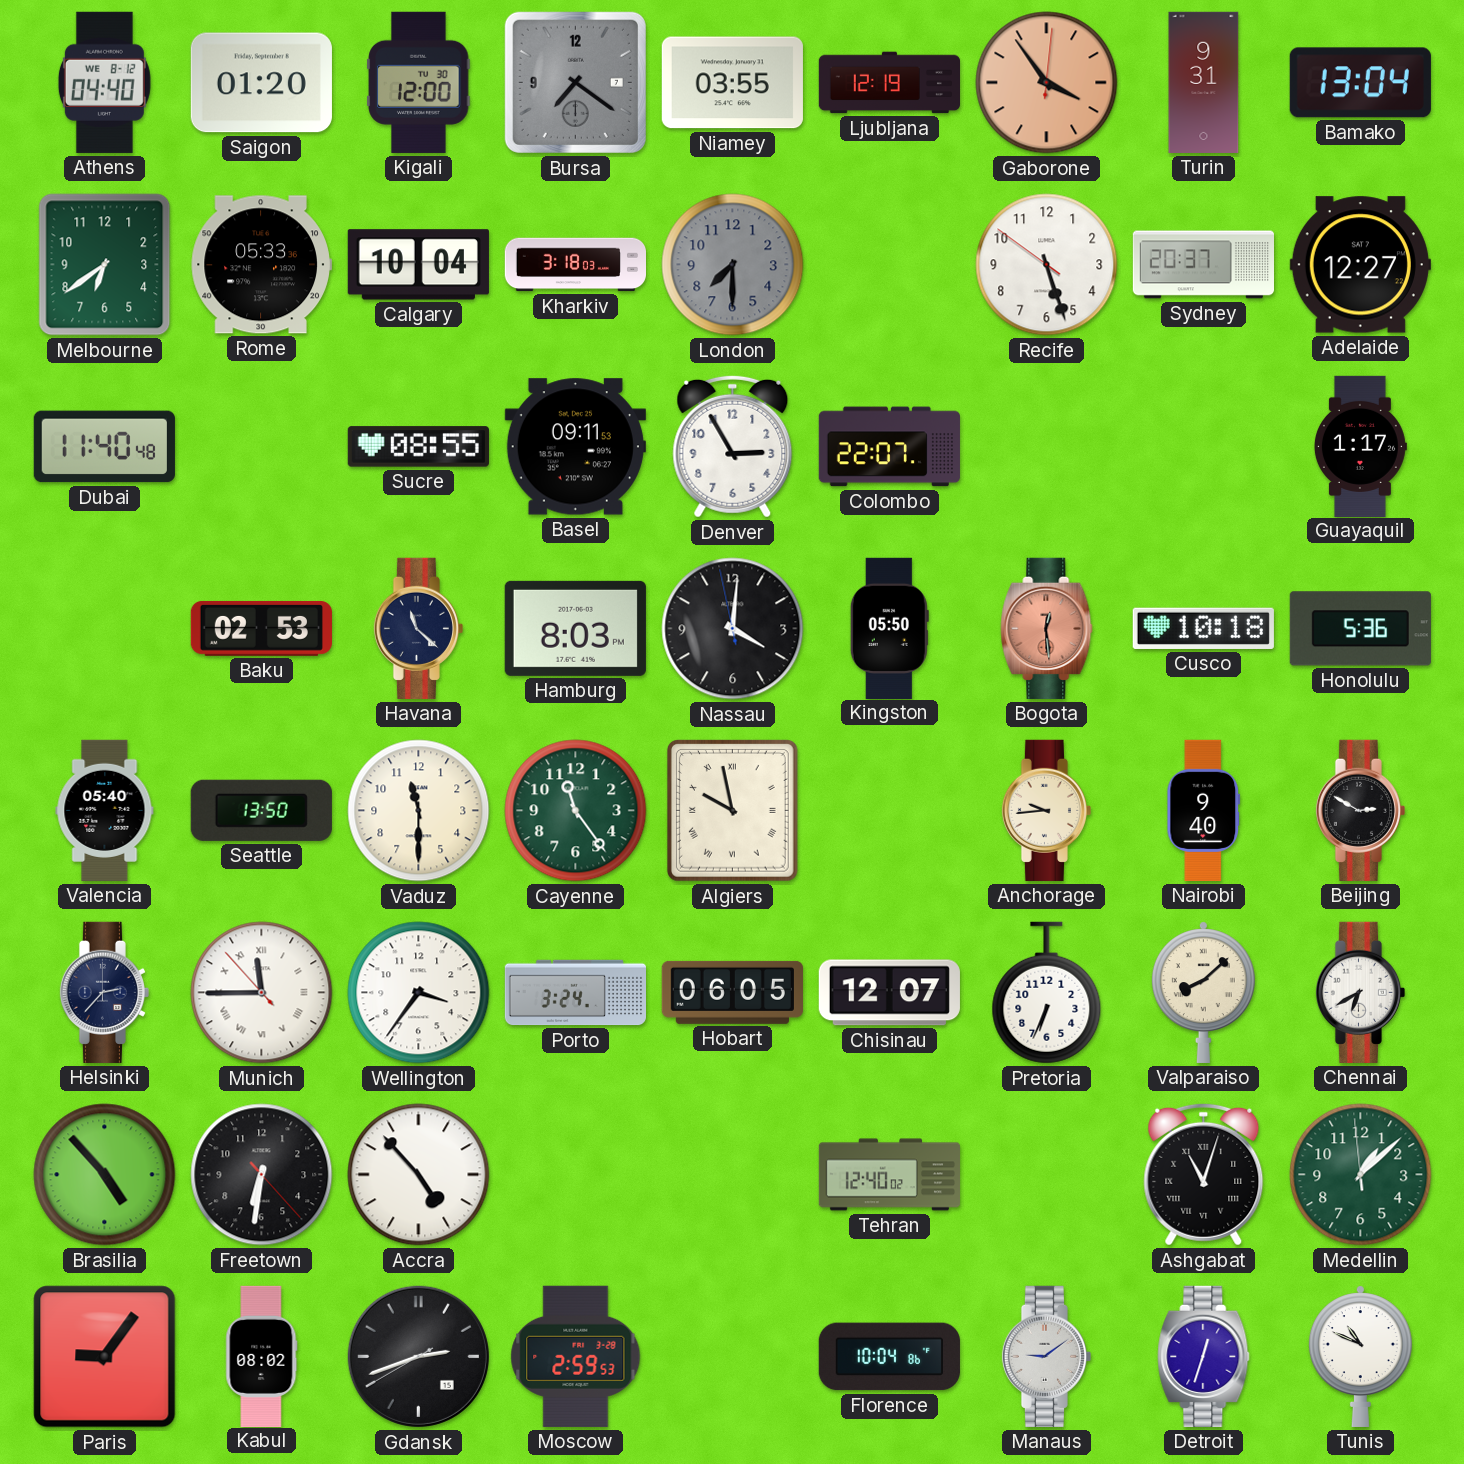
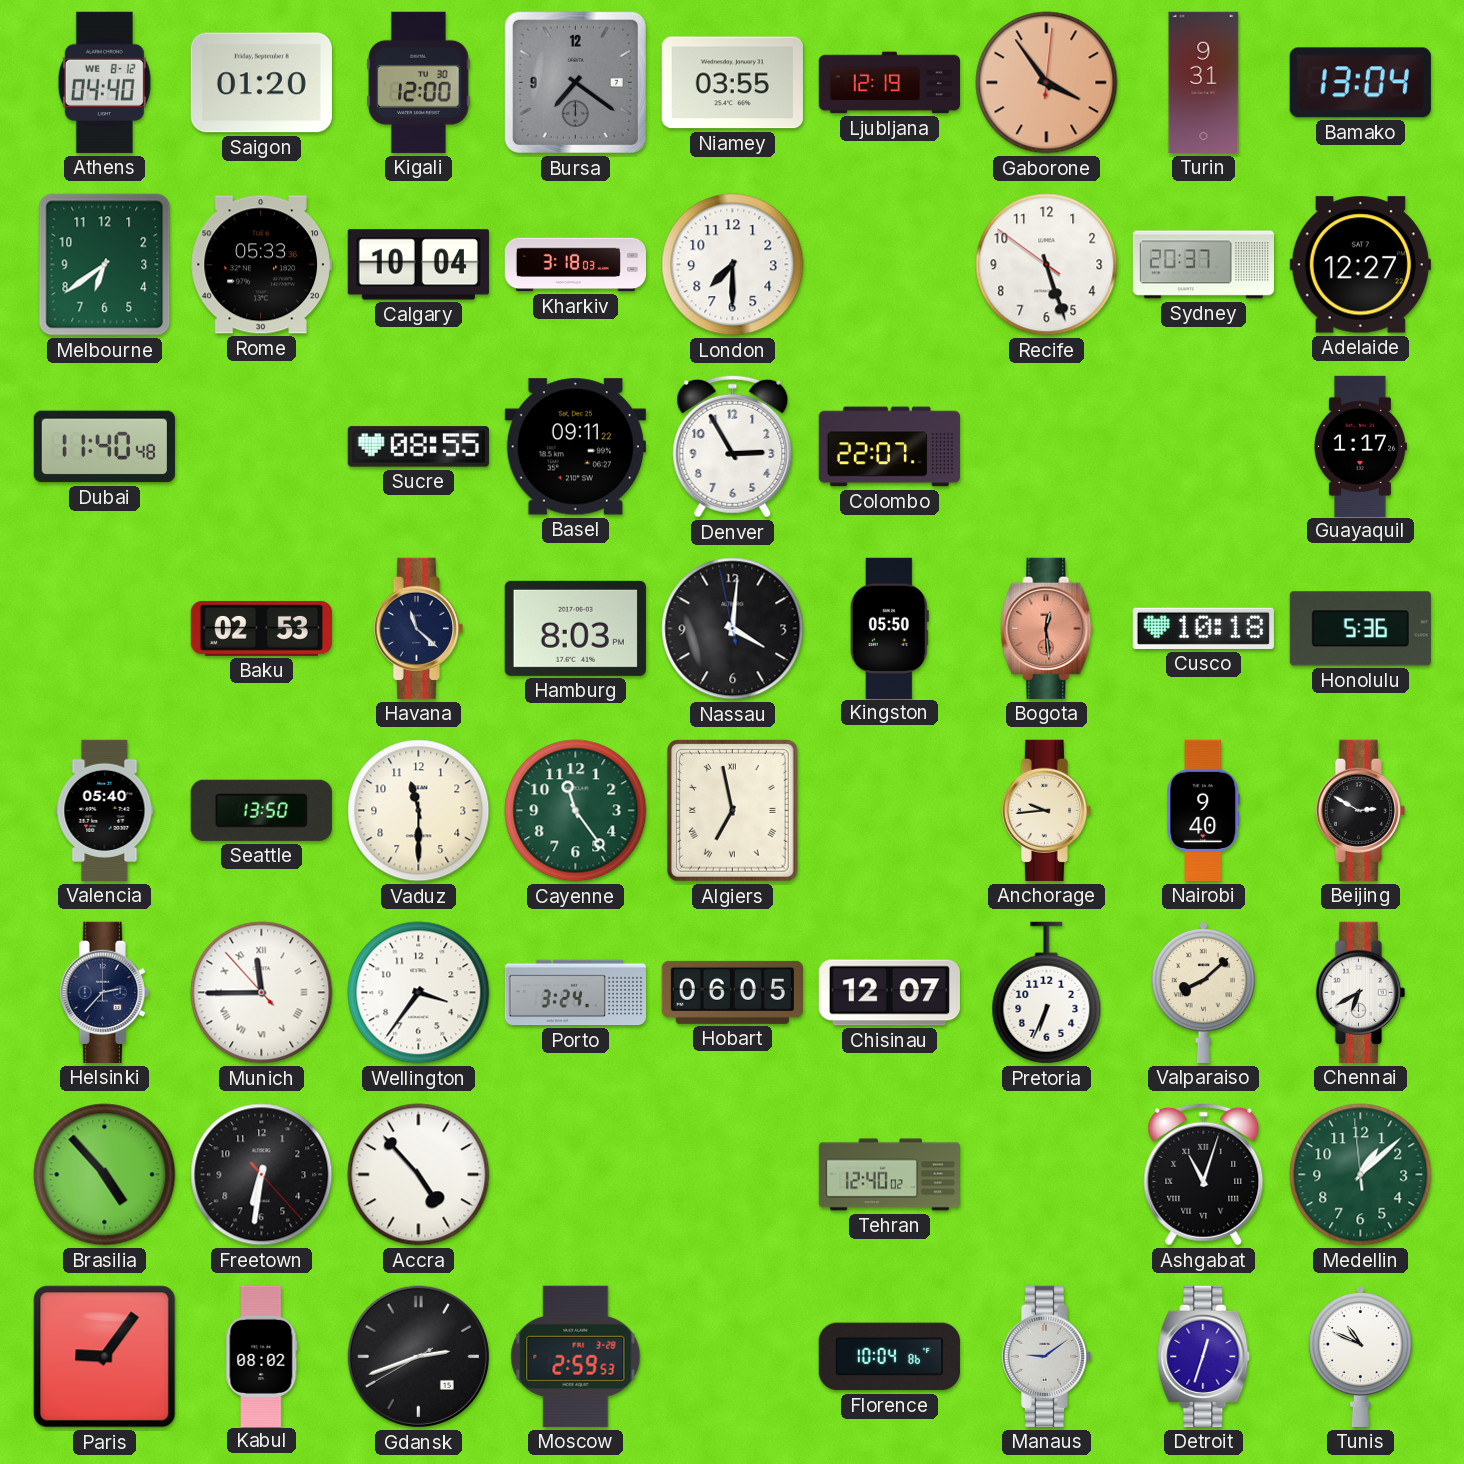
London dial: grey -> white (733, 265)
Basel: 09:11:53 -> 09:11:22 (575, 447)
Algiers: 9:58 -> 6:58 (732, 811)
